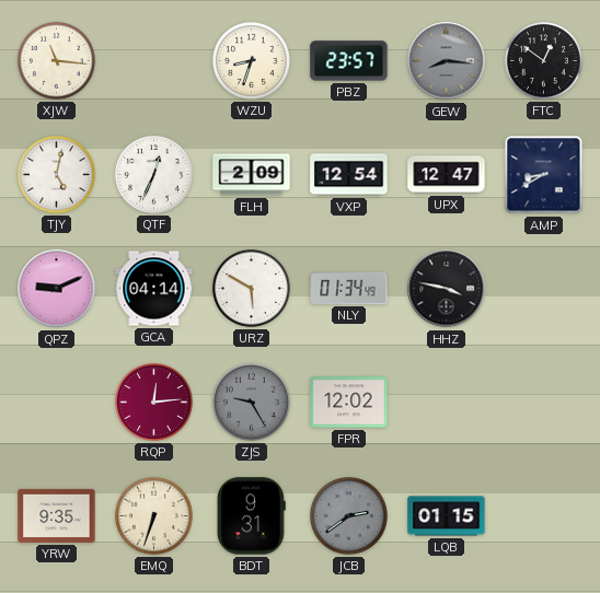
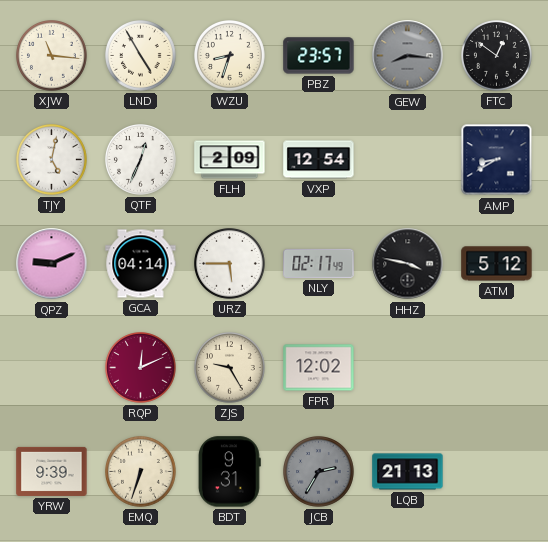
LND: none -> 4:55 (141, 56)
UPX: 12:47 -> none (447, 175)
URZ: 5:50 -> 5:45 (230, 264)
NLY: 01:34 -> 02:17 (319, 263)
ATM: none -> 5:12 (497, 264)
RQP: 12:14 -> 12:11 (141, 368)
ZJS dial: grey -> cream (230, 368)
YRW: 9:35 -> 9:39 (52, 471)
JCB: 2:39 -> 2:35 (319, 472)
LQB: 01:15 -> 21:13 (408, 472)
